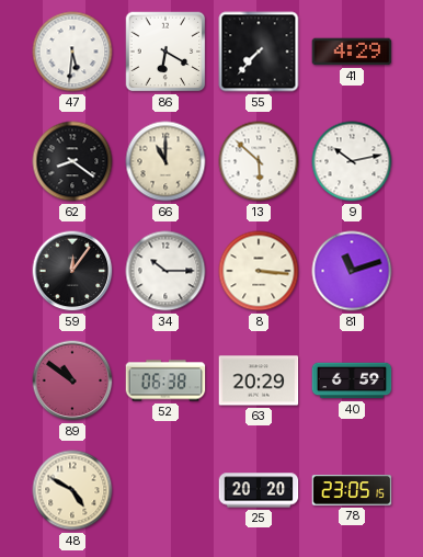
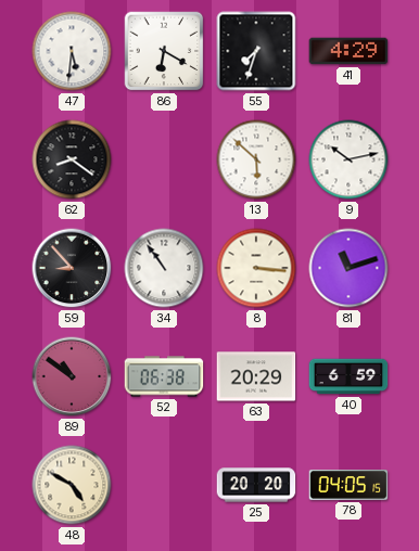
55: 7:37 -> 7:33 (256, 51)
66: 11:00 -> none (165, 161)
59: 12:06 -> 8:53 (72, 268)
34: 10:15 -> 10:54 (164, 268)
78: 23:05 -> 04:05 (348, 485)
